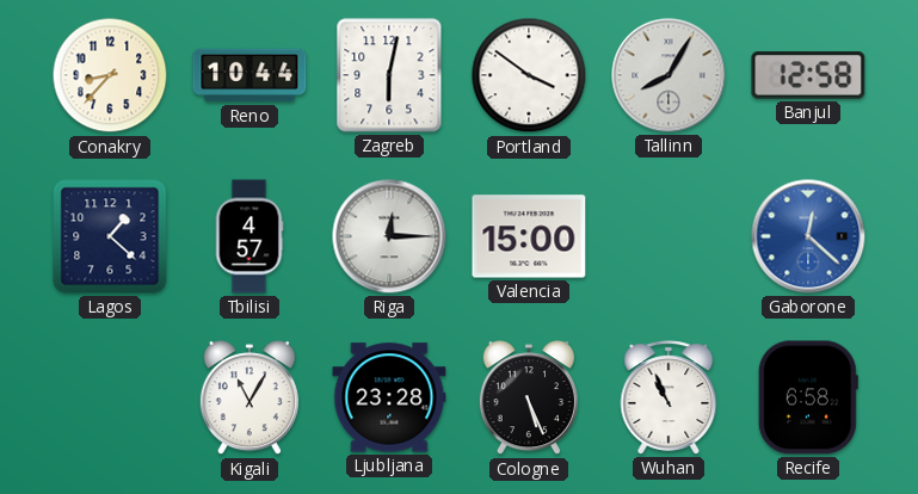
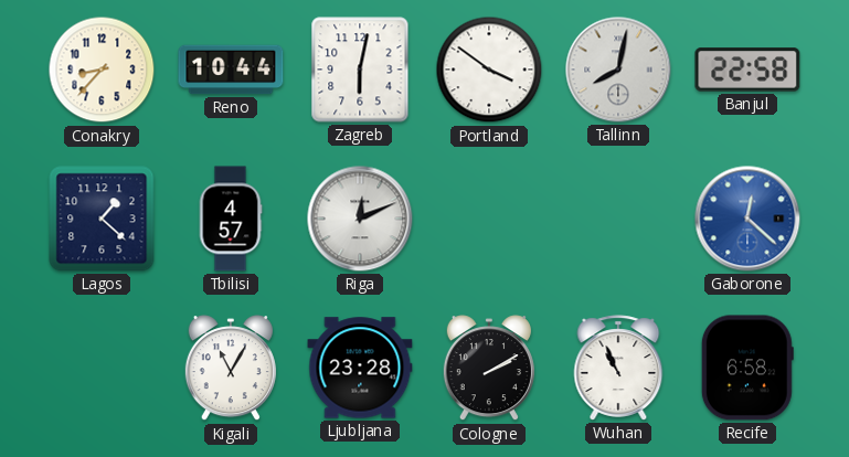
Tallinn: 8:05 -> 8:02 (618, 70)
Banjul: 12:58 -> 22:58 (747, 70)
Riga: 12:15 -> 12:11 (360, 219)
Valencia: 15:00 -> none (529, 236)
Cologne: 5:26 -> 2:10 (489, 369)
